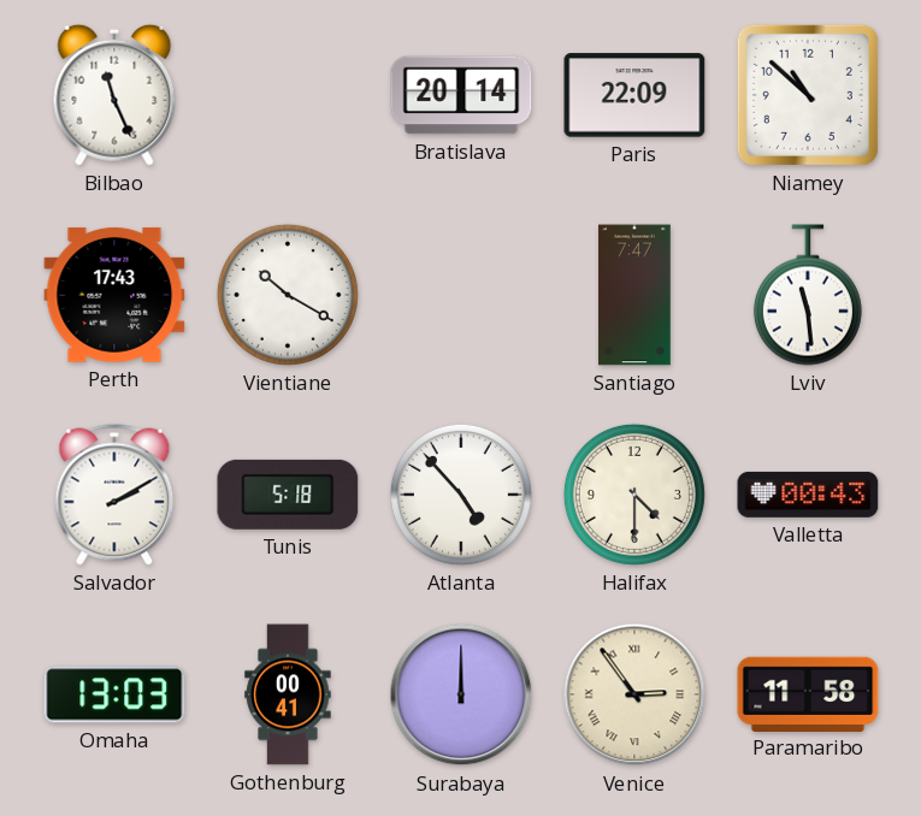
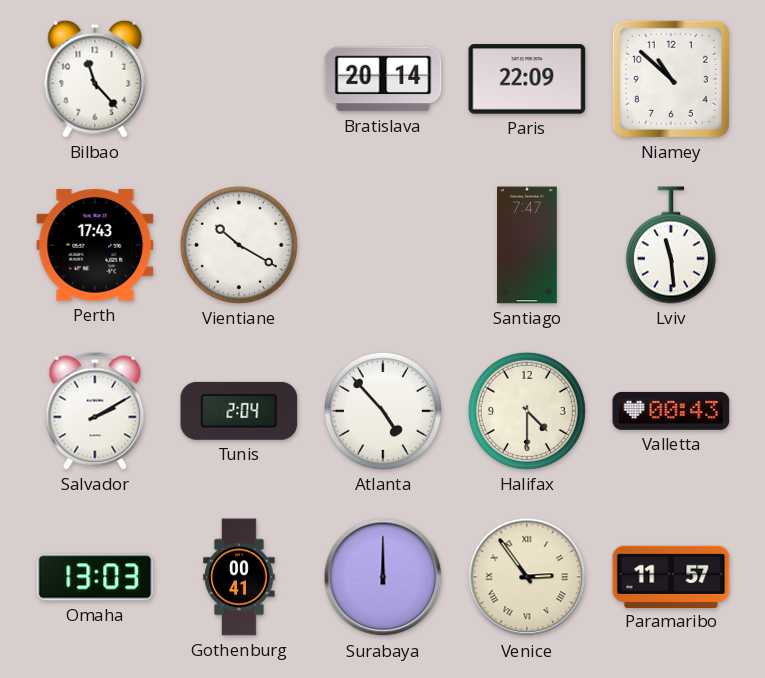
Bilbao: 11:26 -> 11:23 (95, 79)
Tunis: 5:18 -> 2:04 (239, 411)
Paramaribo: 11:58 -> 11:57 (671, 576)
